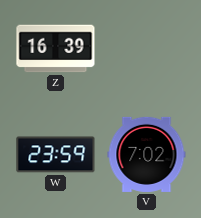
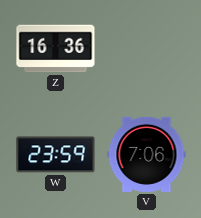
Z: 16:39 -> 16:36 (56, 49)
V: 7:02 -> 7:06 (147, 154)
